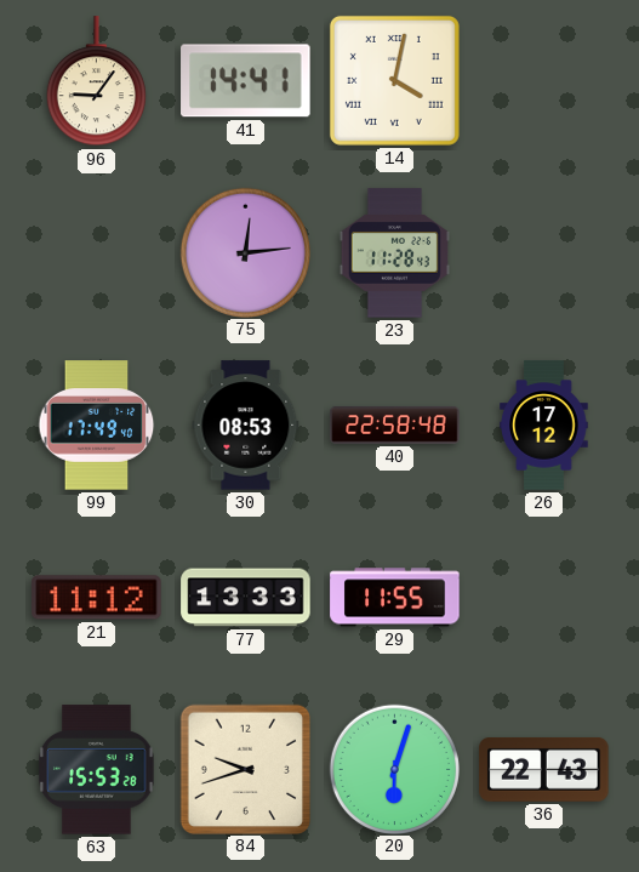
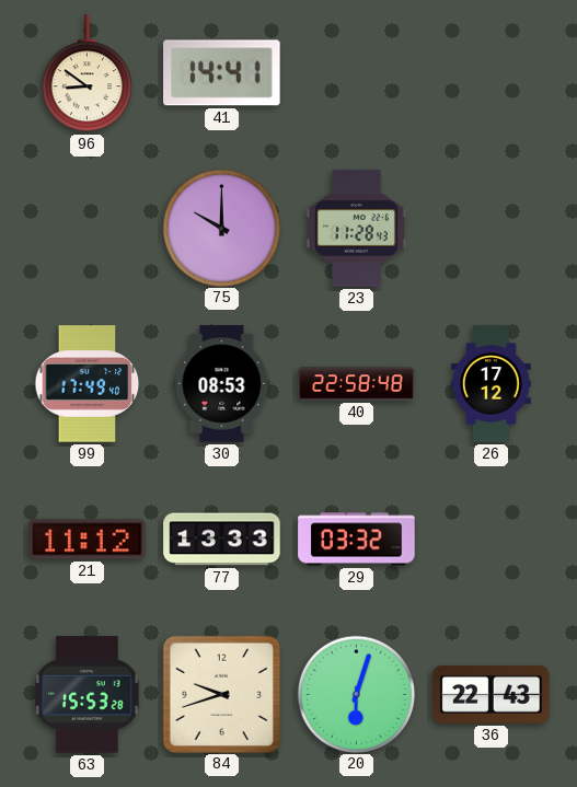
96: 9:06 -> 8:51 (86, 73)
14: 4:02 -> none (394, 80)
75: 12:14 -> 10:00 (221, 228)
29: 11:55 -> 03:32 (357, 540)
